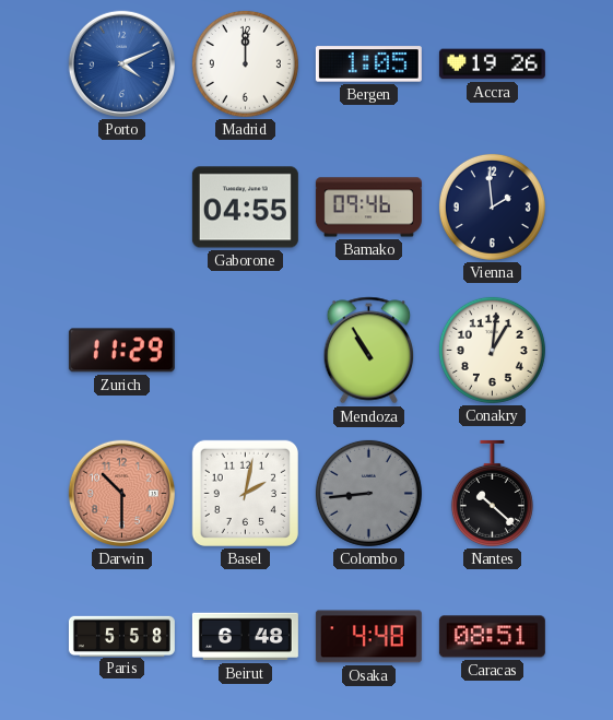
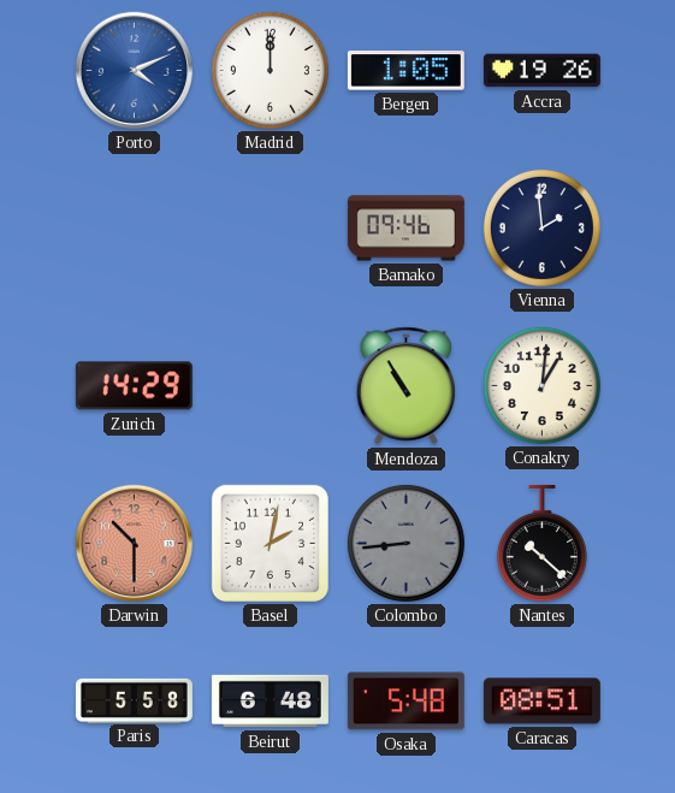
Gaborone: 04:55 -> none (245, 208)
Zurich: 11:29 -> 14:29 (134, 386)
Osaka: 4:48 -> 5:48 (405, 702)
